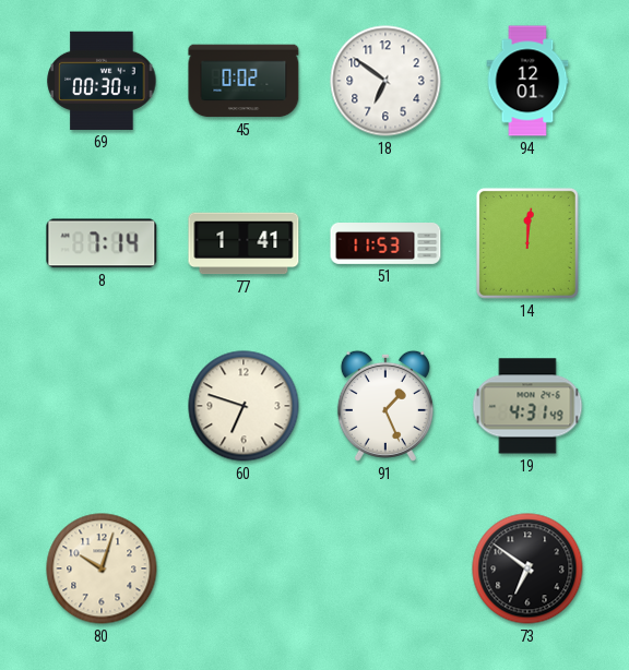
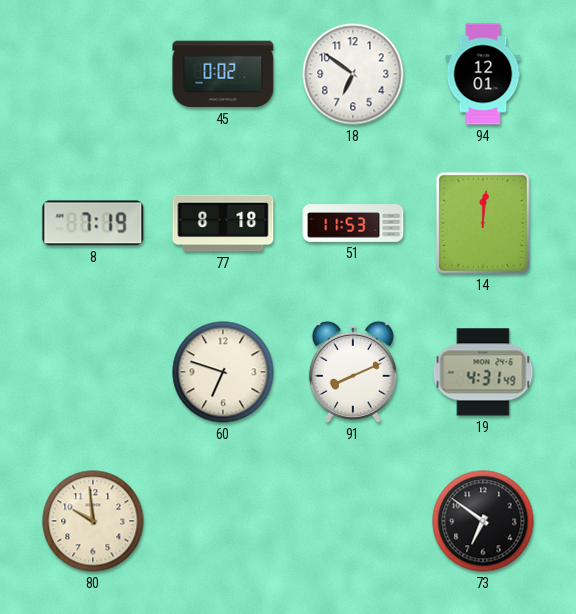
69: 00:30 -> none (102, 81)
8: 7:14 -> 7:19 (93, 223)
77: 1:41 -> 8:18 (223, 223)
91: 1:26 -> 8:11 (353, 372)
80: 10:03 -> 9:59 (93, 521)
